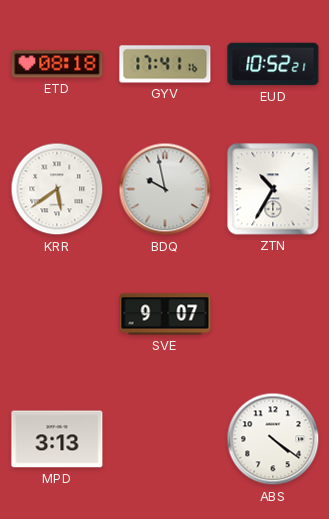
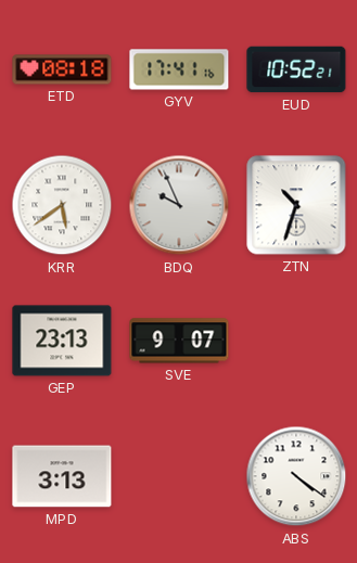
BDQ: 9:58 -> 9:56 (179, 205)
ZTN: 10:35 -> 10:33 (296, 205)
GEP: none -> 23:13 (62, 341)
